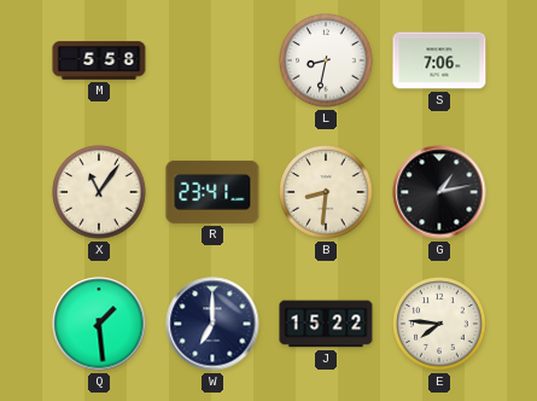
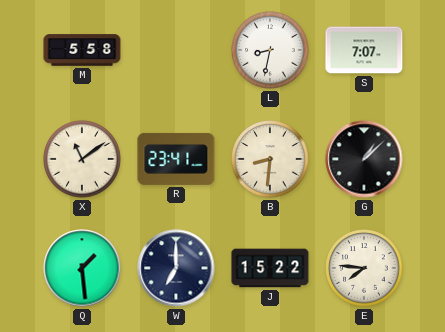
S: 7:06 -> 7:07 (364, 50)
X: 11:06 -> 11:09 (82, 159)
G: 1:13 -> 1:08 (364, 159)
